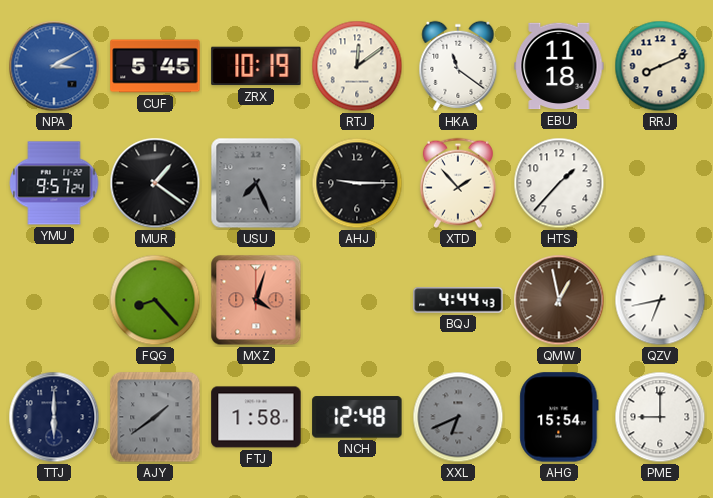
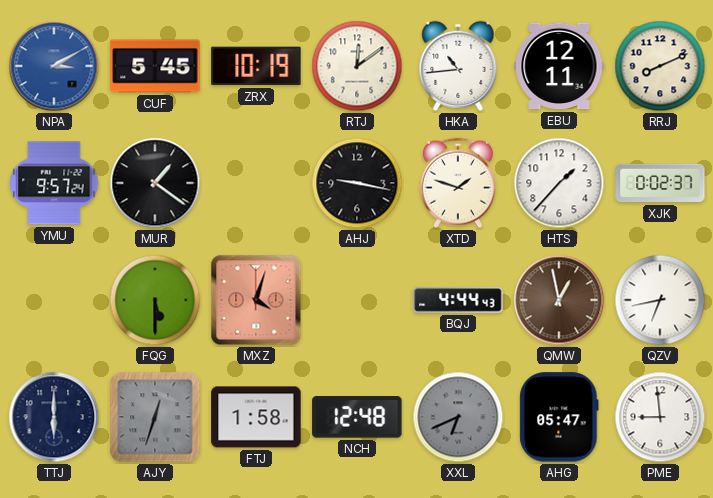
HKA: 11:21 -> 10:44 (458, 66)
EBU: 11:18 -> 12:11 (559, 66)
USU: 7:26 -> none (256, 183)
AHJ: 9:15 -> 9:17 (357, 183)
XTD: 1:53 -> 1:48 (458, 183)
XJK: none -> 0:02 (660, 183)
FQG: 8:23 -> 5:30 (155, 300)
AJY: 1:39 -> 12:33 (155, 417)
AHG: 15:54 -> 05:47 (559, 417)
PME: 9:00 -> 8:59 (660, 417)
